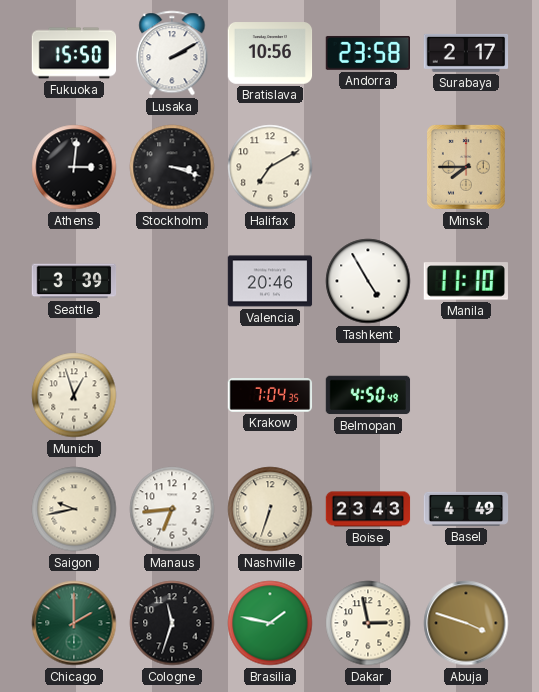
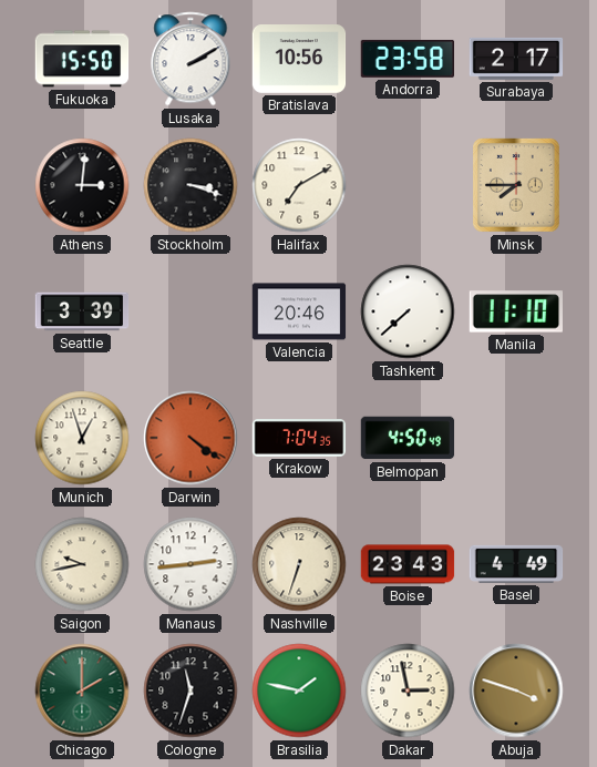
Tashkent: 4:55 -> 7:38 (408, 311)
Darwin: none -> 4:21 (191, 438)
Manaus: 6:44 -> 2:44 (191, 564)
